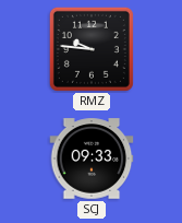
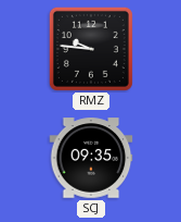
SCJ: 09:33 -> 09:35 (91, 158)
